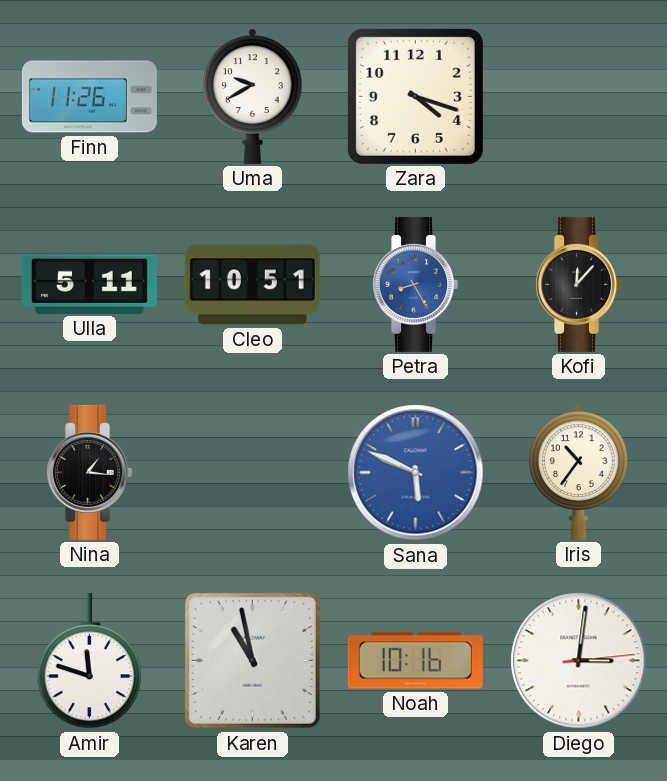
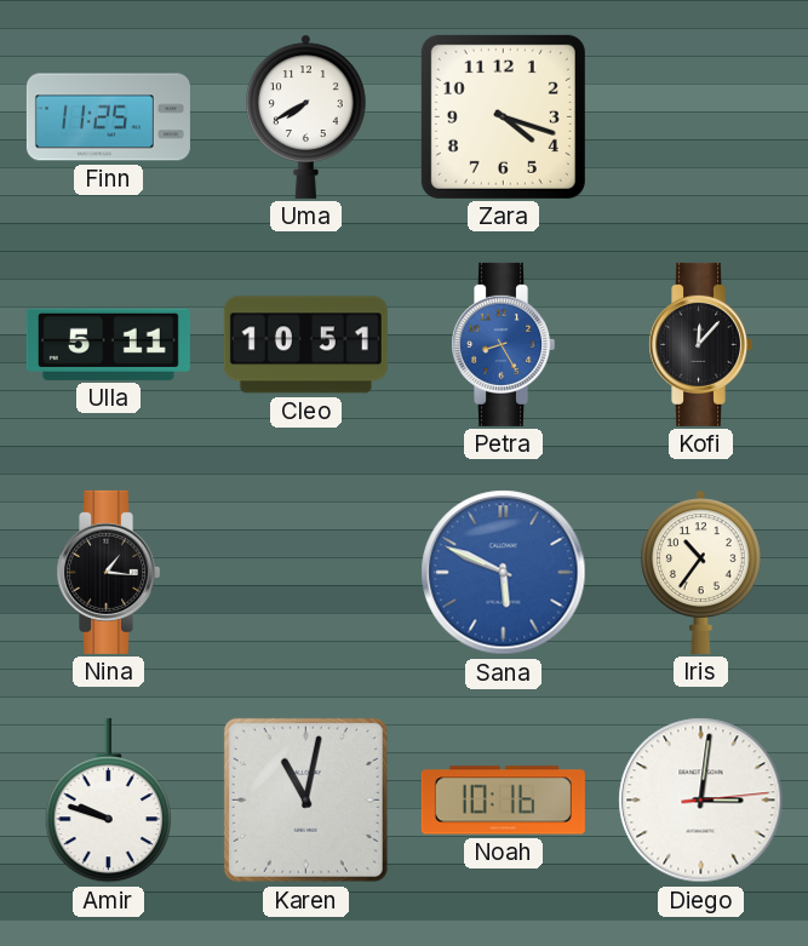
Finn: 11:26 -> 11:25 (108, 117)
Uma: 9:40 -> 7:40 (306, 116)
Amir: 11:48 -> 9:48 (108, 801)
Karen: 10:58 -> 11:02 (305, 799)
